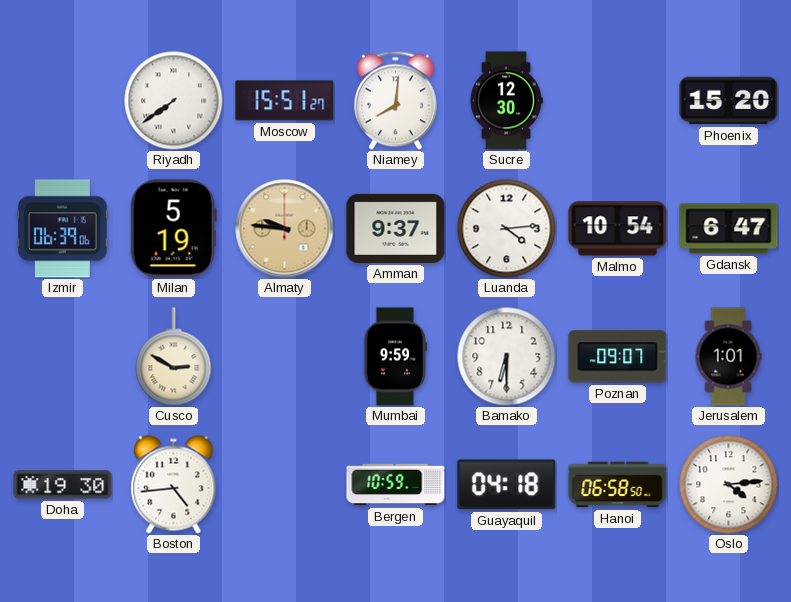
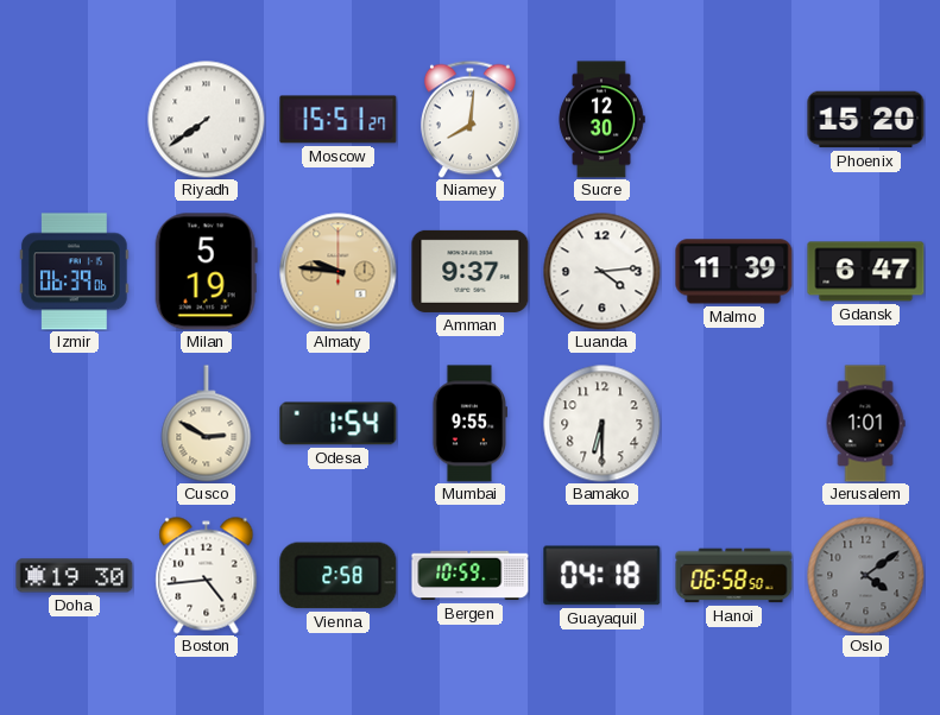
Malmo: 10:54 -> 11:39 (734, 272)
Odesa: none -> 1:54 (339, 424)
Mumbai: 9:59 -> 9:55 (469, 424)
Poznan: 09:07 -> none (618, 357)
Vienna: none -> 2:58 (339, 576)
Oslo: 4:14 -> 4:09 (866, 576)
Oslo dial: white -> grey (866, 576)
